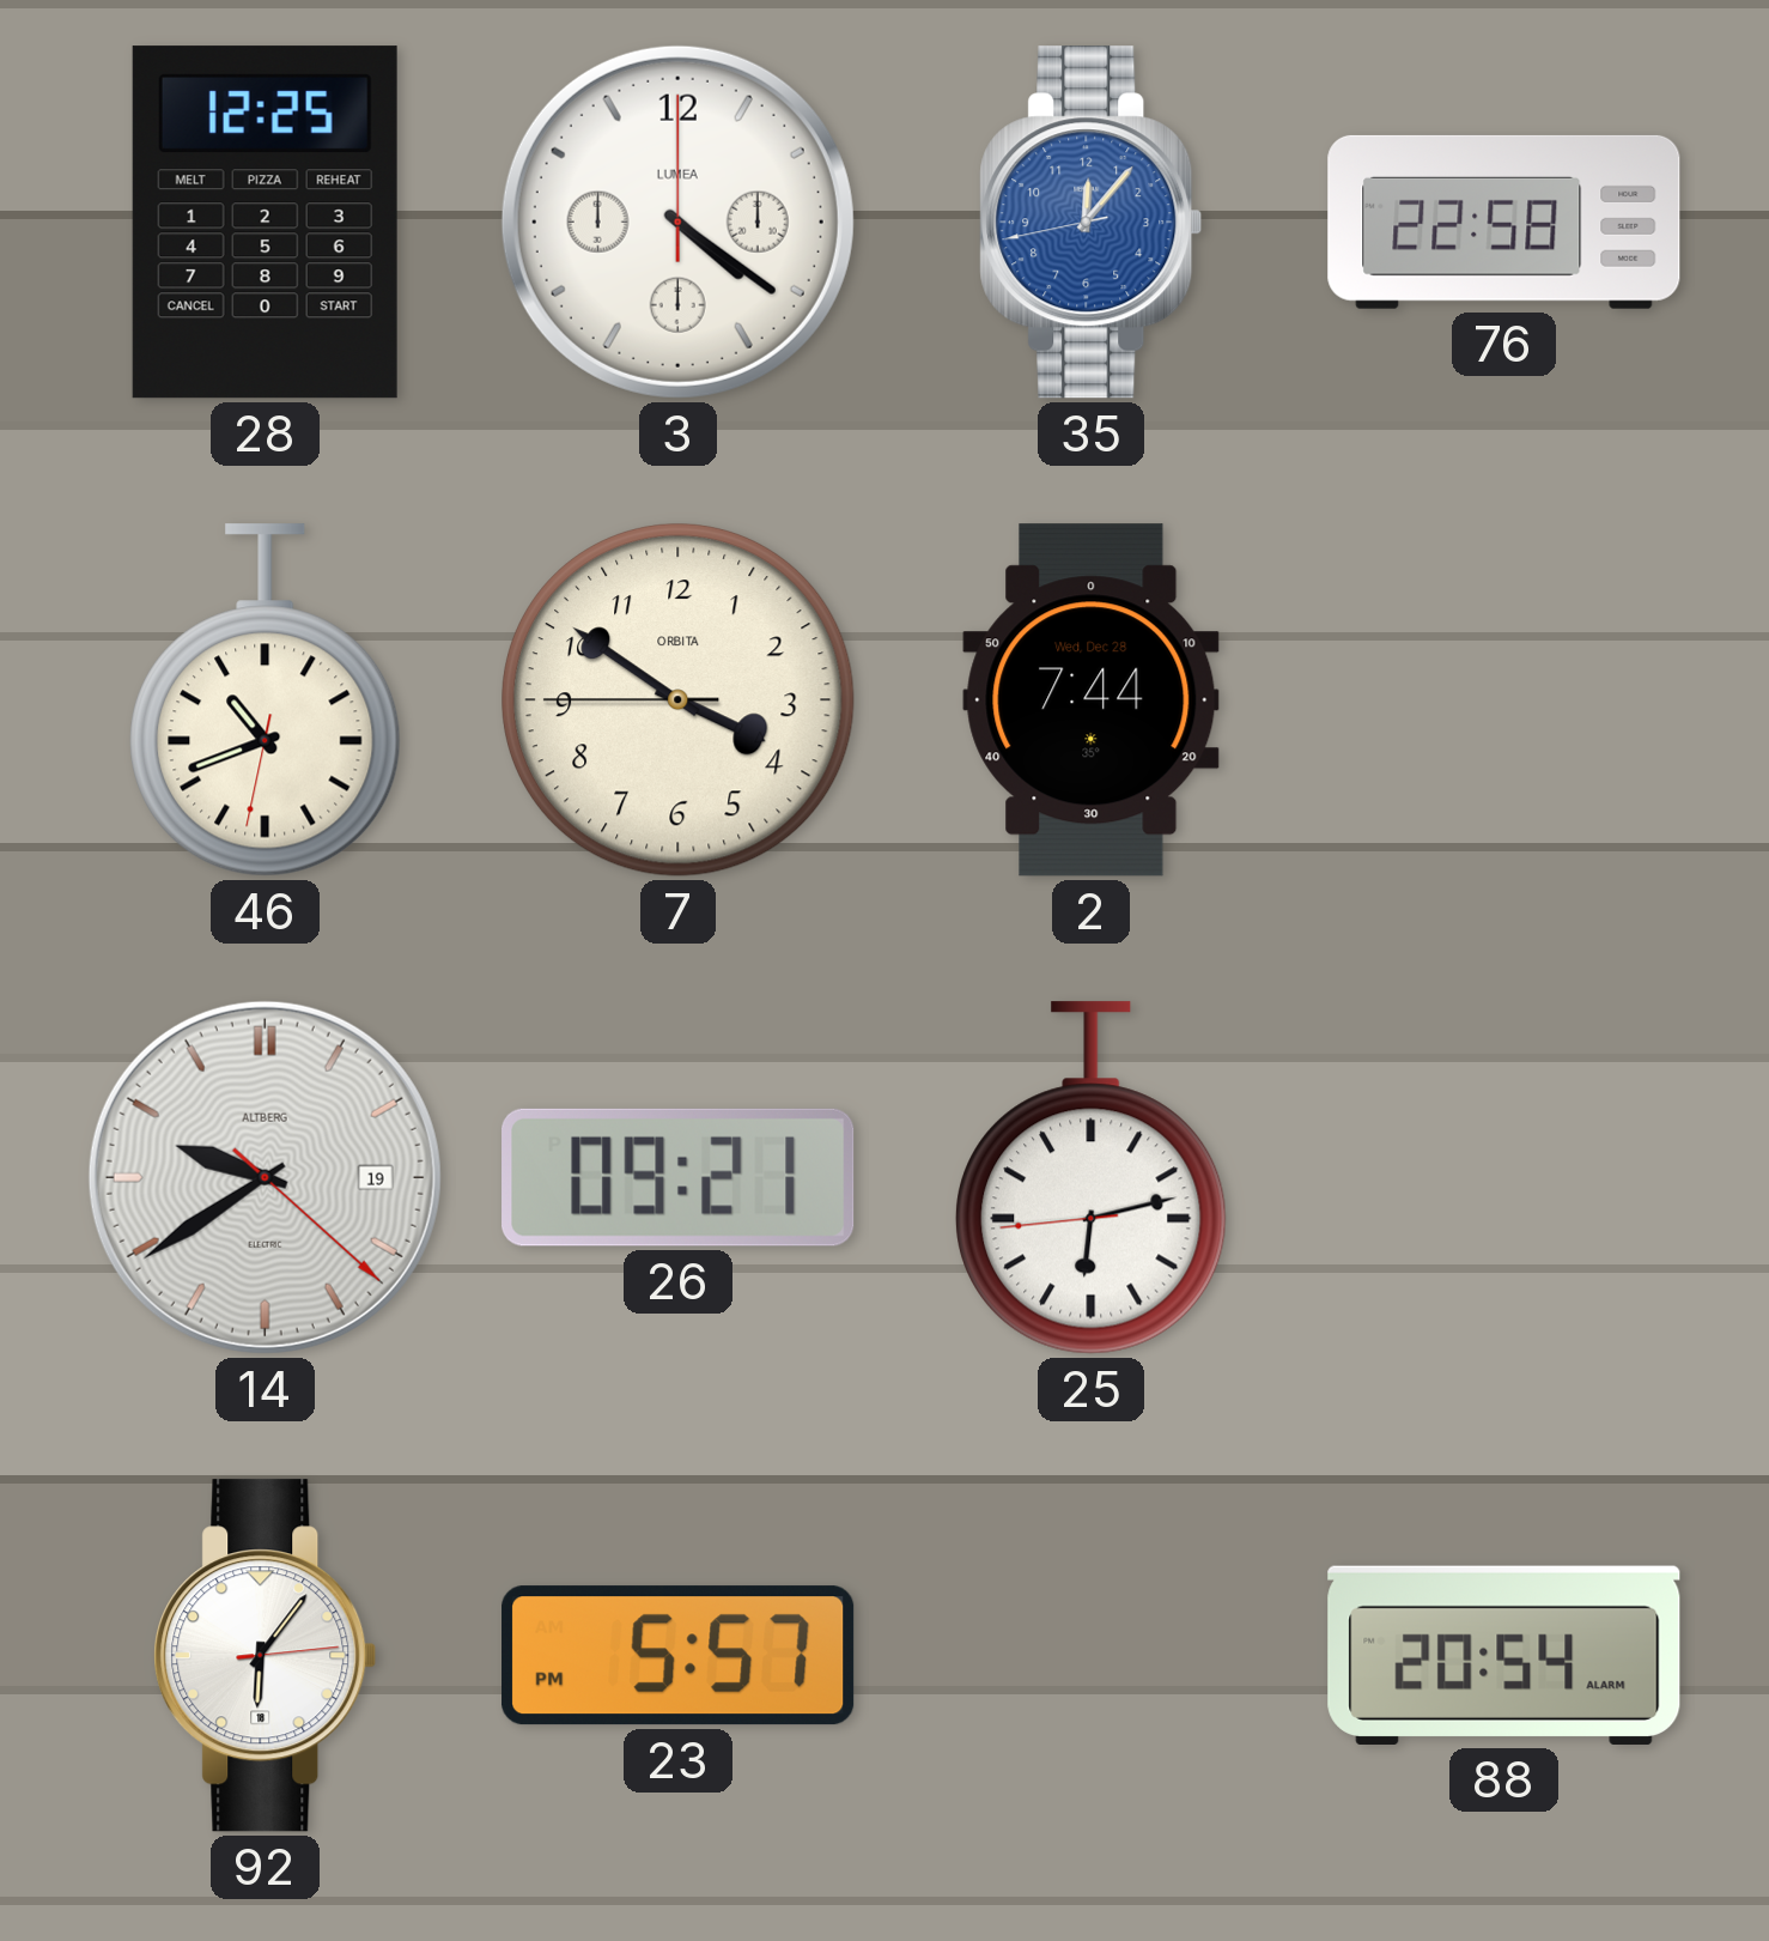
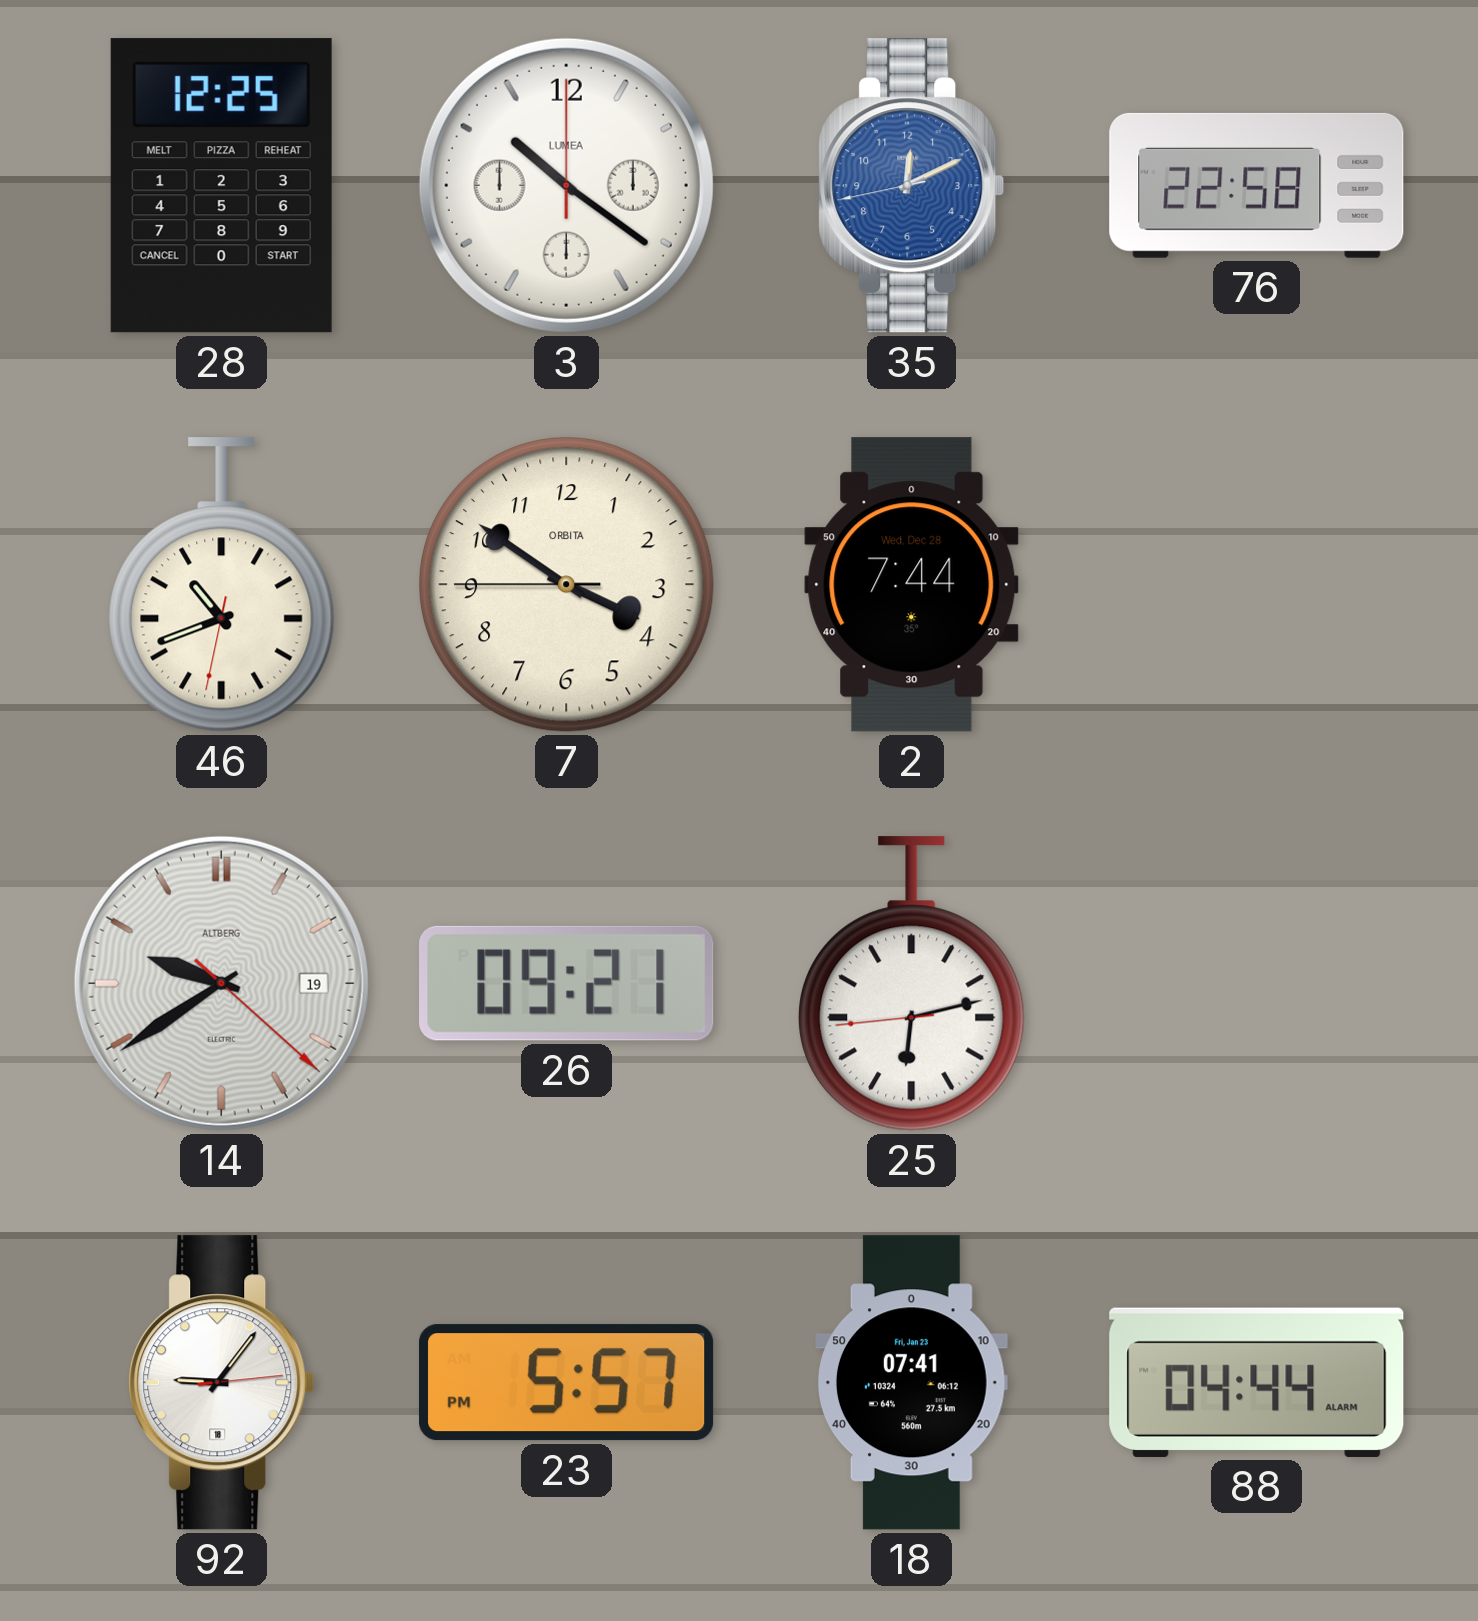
3: 4:21 -> 10:21 (566, 185)
35: 12:06 -> 12:10 (912, 186)
92: 6:06 -> 9:06 (222, 1383)
18: none -> 07:41 (912, 1383)
88: 20:54 -> 04:44 (1257, 1382)
